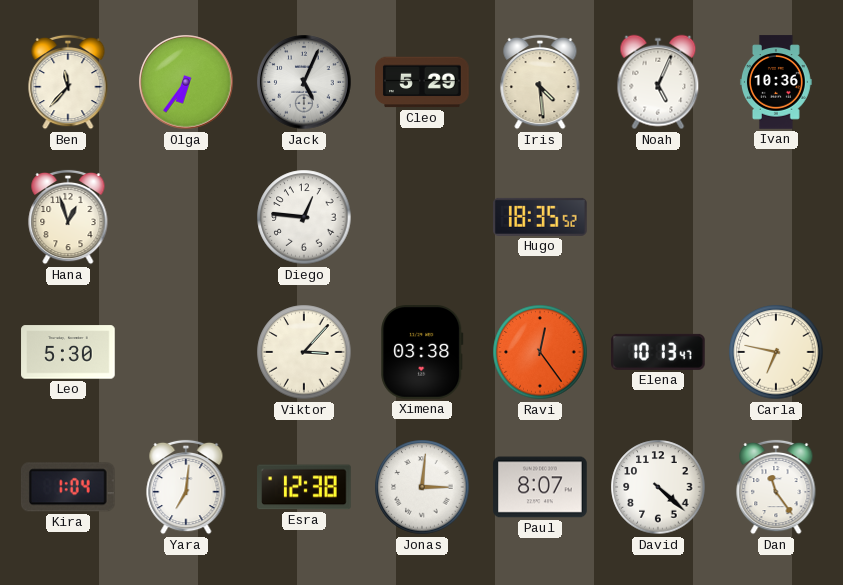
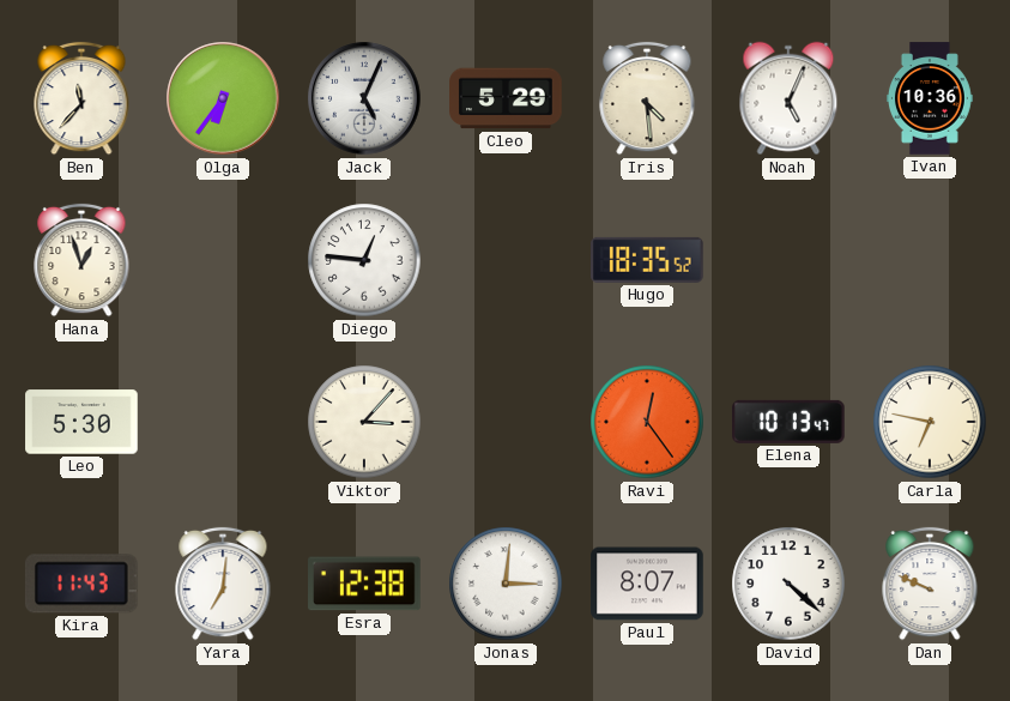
Ximena: 03:38 -> none (422, 353)
Kira: 1:04 -> 11:43 (81, 584)
Dan: 11:24 -> 9:49 (930, 584)
